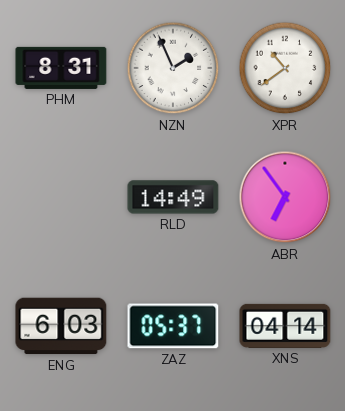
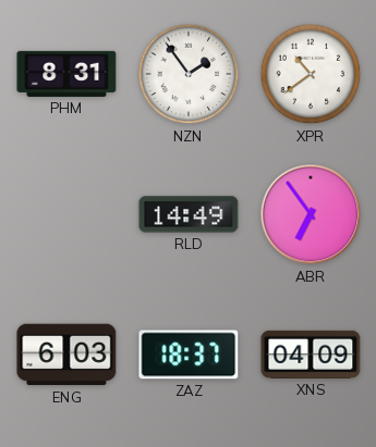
NZN: 1:56 -> 1:54 (189, 74)
ZAZ: 05:37 -> 18:37 (189, 355)
XNS: 04:14 -> 04:09 (311, 355)
